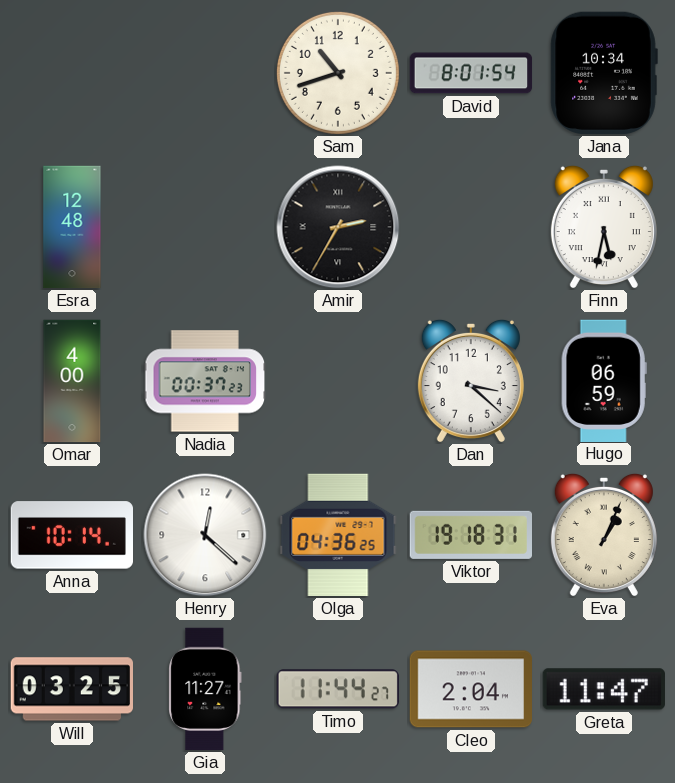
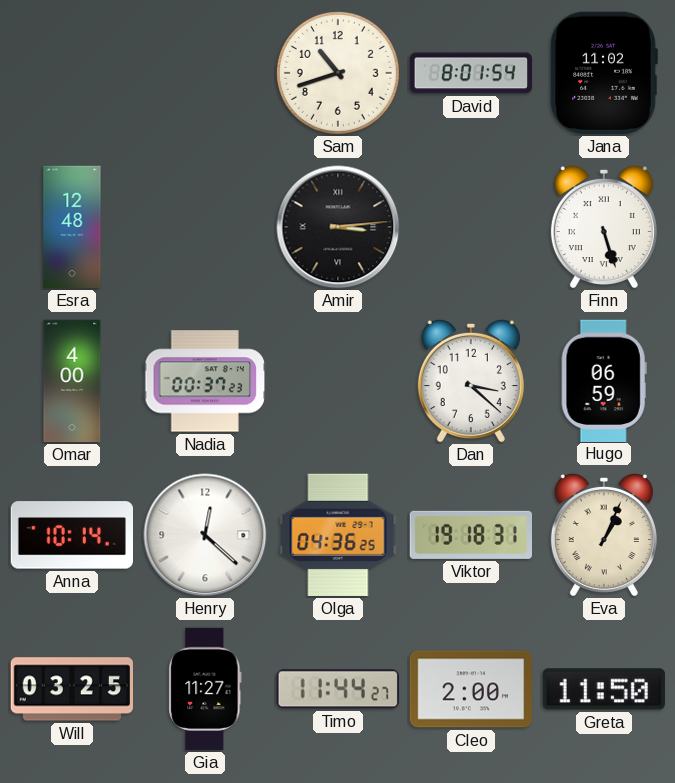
Jana: 10:34 -> 11:02 (604, 73)
Amir: 2:35 -> 3:14 (338, 227)
Finn: 5:32 -> 5:27 (604, 227)
Cleo: 2:04 -> 2:00 (470, 689)
Greta: 11:47 -> 11:50 (603, 689)
